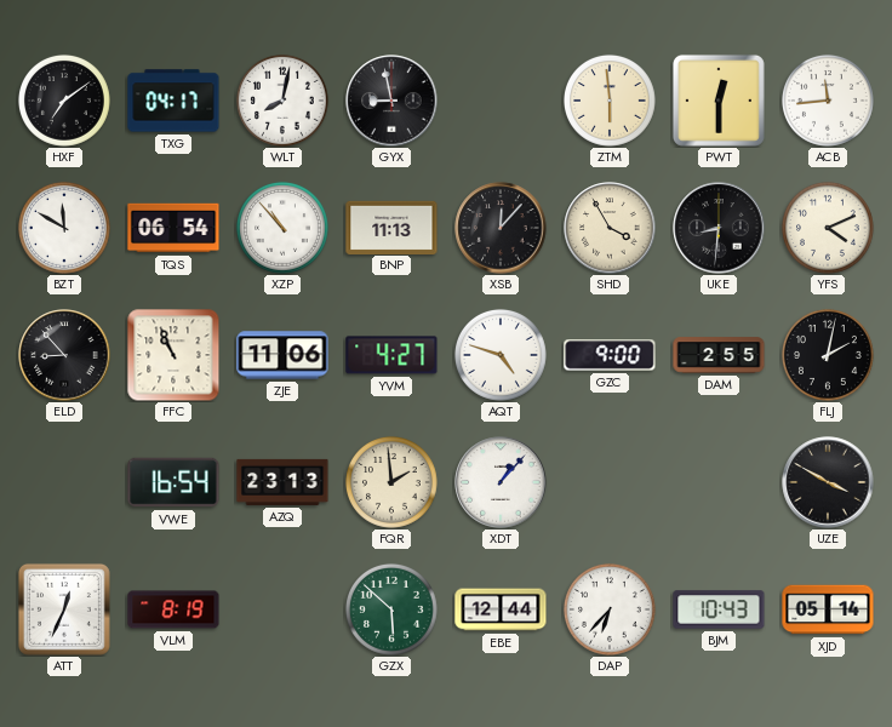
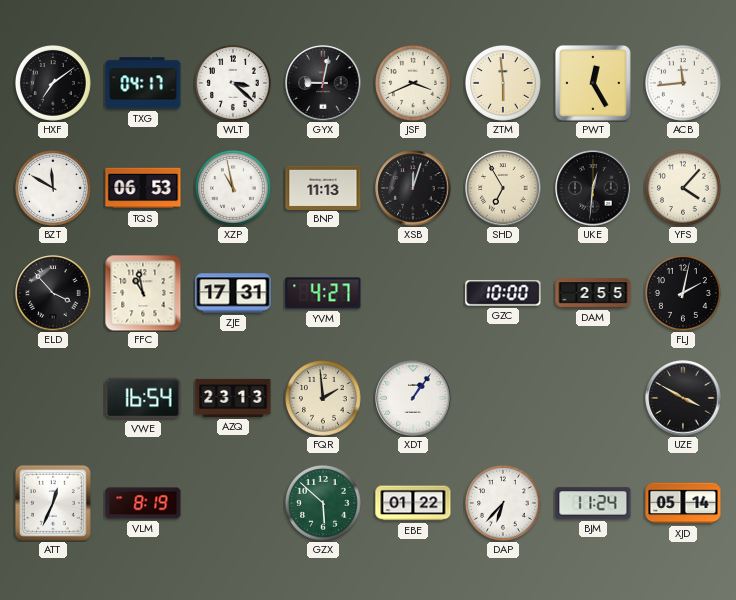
WLT: 8:02 -> 3:22 (233, 83)
GYX: 8:58 -> 9:02 (323, 83)
JSF: none -> 3:41 (413, 83)
PWT: 12:30 -> 12:25 (593, 83)
TQS: 06:54 -> 06:53 (143, 188)
XZP: 10:53 -> 10:58 (233, 188)
XSB: 12:07 -> 12:03 (413, 188)
SHD: 3:55 -> 6:55 (503, 188)
UKE: 8:31 -> 12:31 (593, 188)
YFS: 4:11 -> 4:07 (683, 188)
ELD: 8:53 -> 3:53 (53, 293)
FFC: 10:56 -> 10:58 (143, 293)
ZJE: 11:06 -> 17:31 (233, 293)
AQT: 4:48 -> none (501, 355)
GZC: 9:00 -> 10:00 (503, 293)
XDT: 1:07 -> 1:06 (413, 398)
EBE: 12:44 -> 01:22 (413, 503)
BJM: 10:43 -> 11:24 (593, 503)
